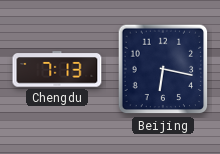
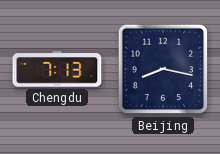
Beijing: 6:17 -> 8:17 (163, 69)
